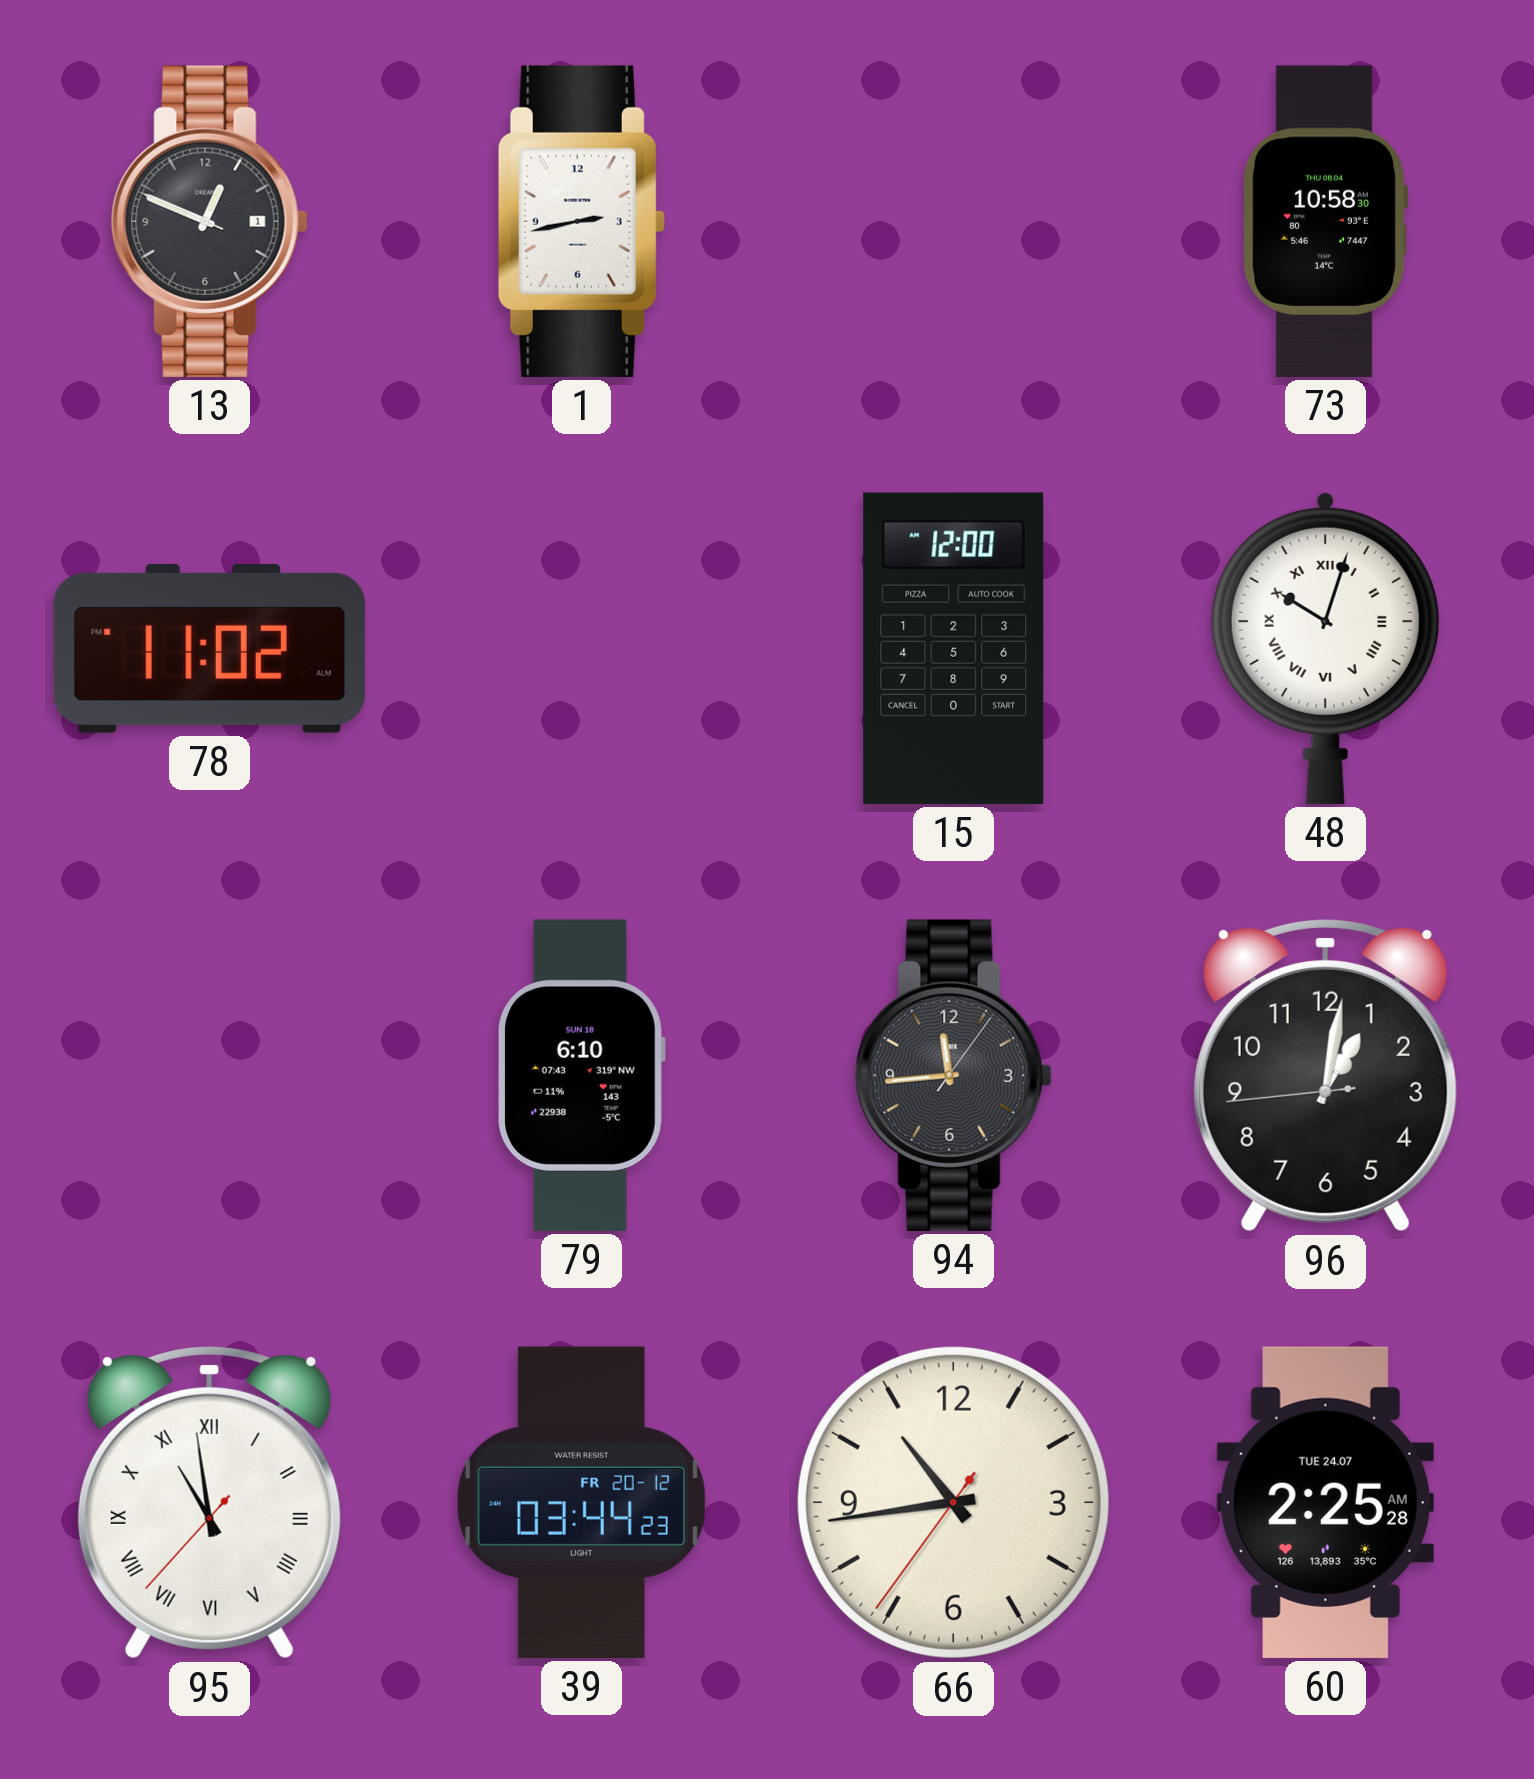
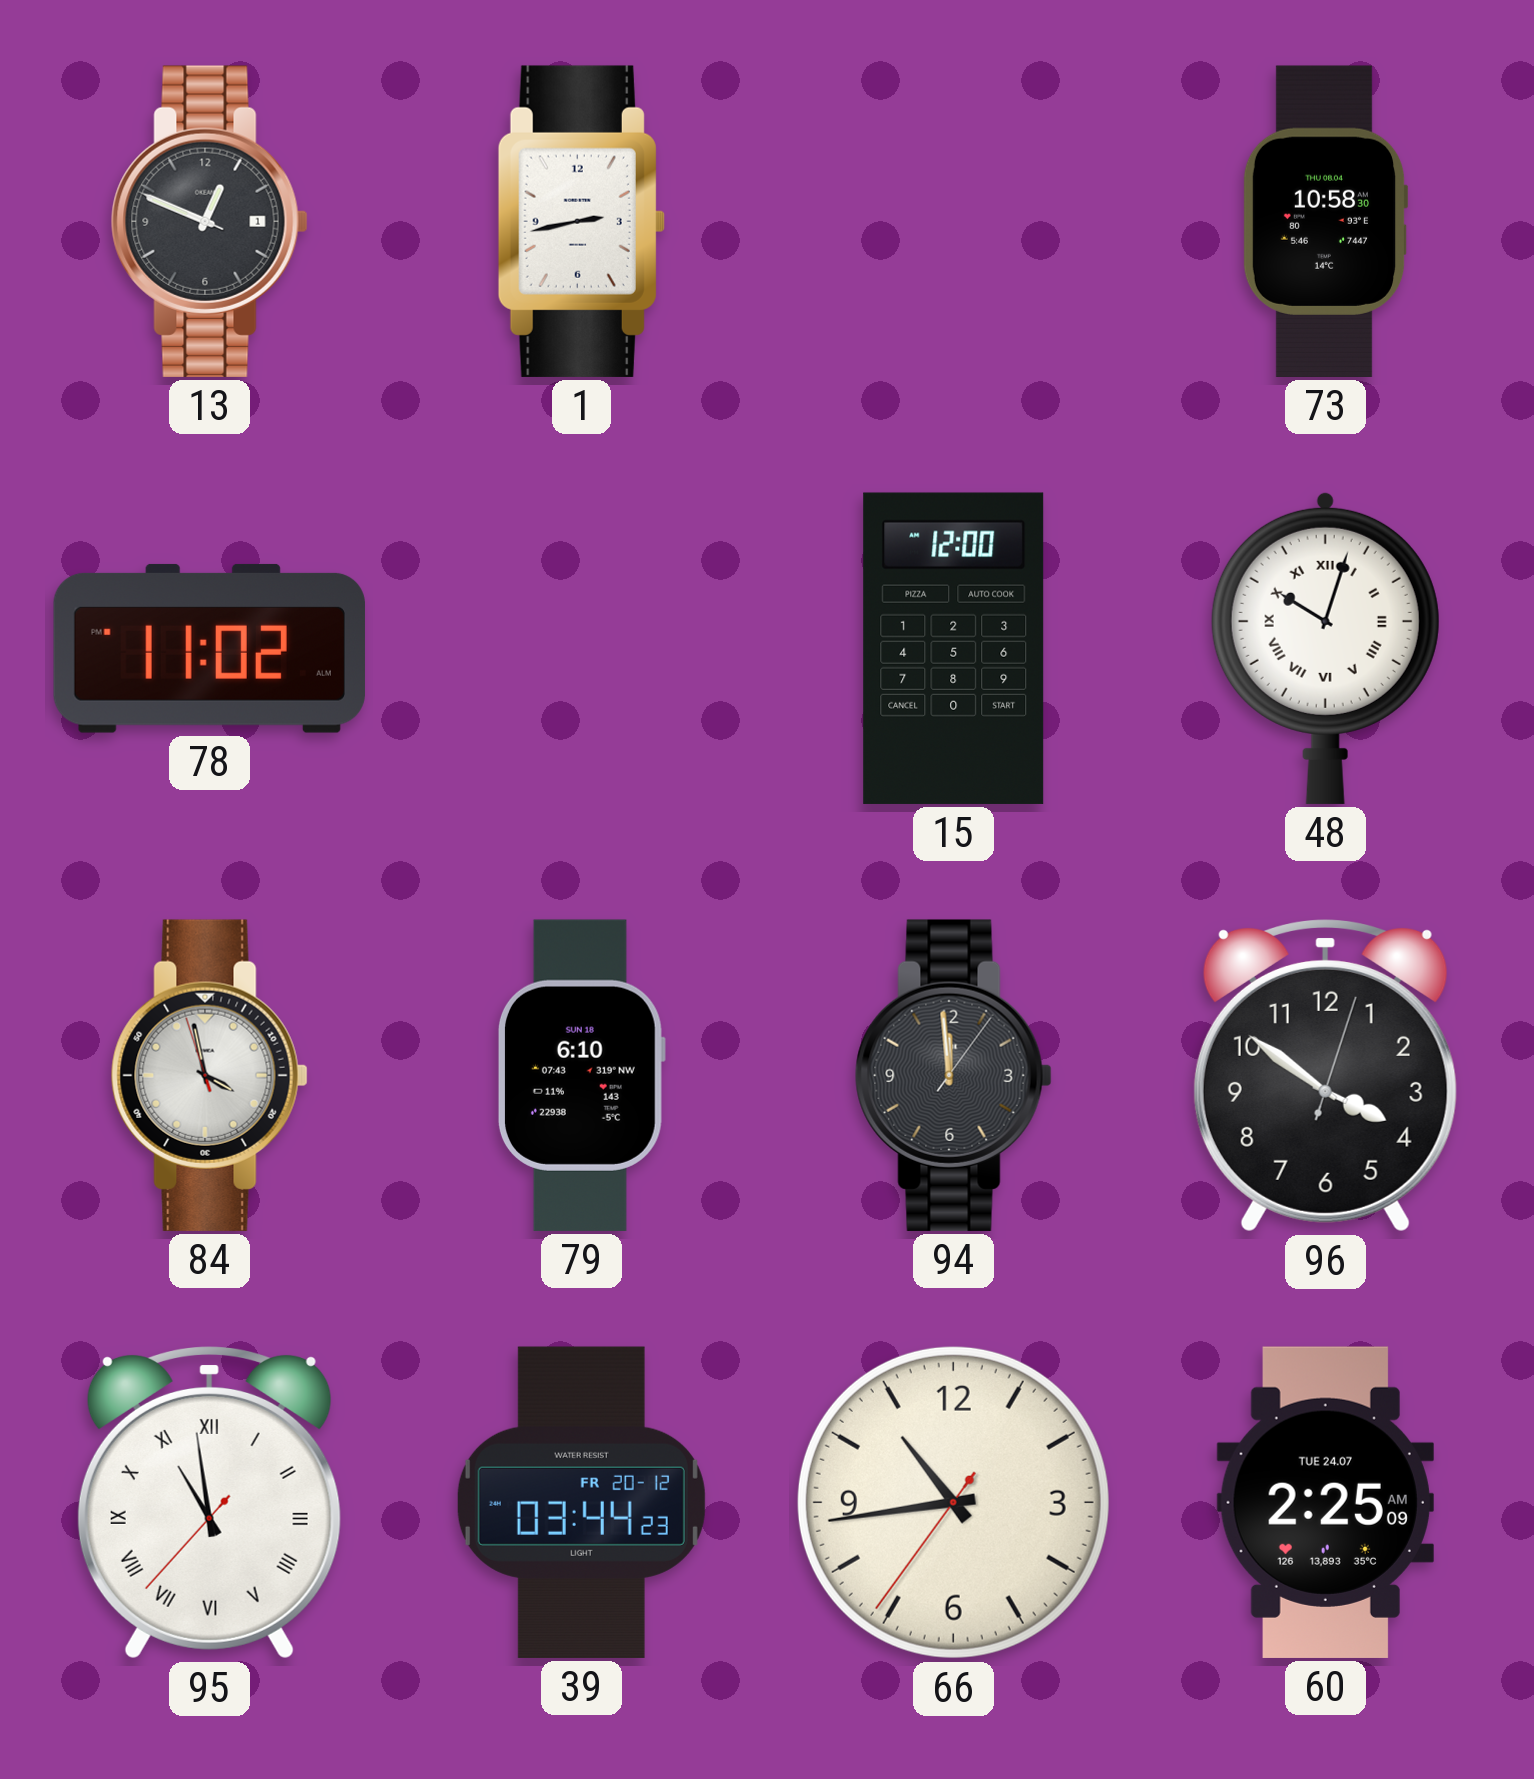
84: none -> 3:57 (209, 1075)
94: 11:44 -> 11:59 (953, 1075)
96: 1:01 -> 3:51 (1325, 1076)
60: 2:25:28 AM -> 2:25:09 AM (1325, 1502)
